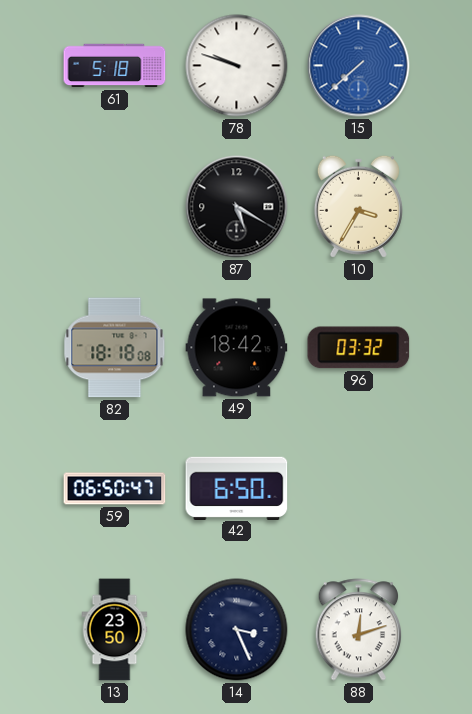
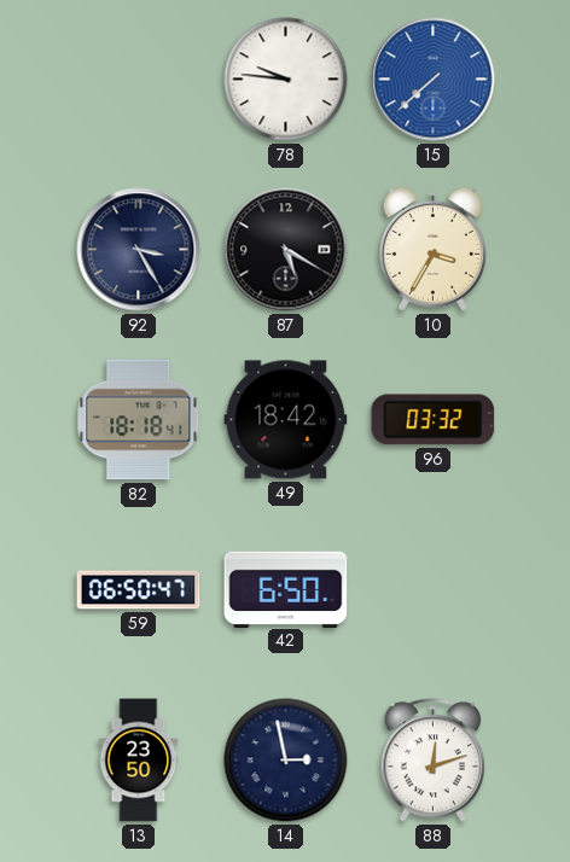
61: 5:18 -> none (115, 66)
78: 9:48 -> 9:46 (286, 80)
92: none -> 3:25 (139, 250)
82: 18:18:08 -> 18:18:41 (139, 420)
14: 3:26 -> 2:58 (286, 761)
